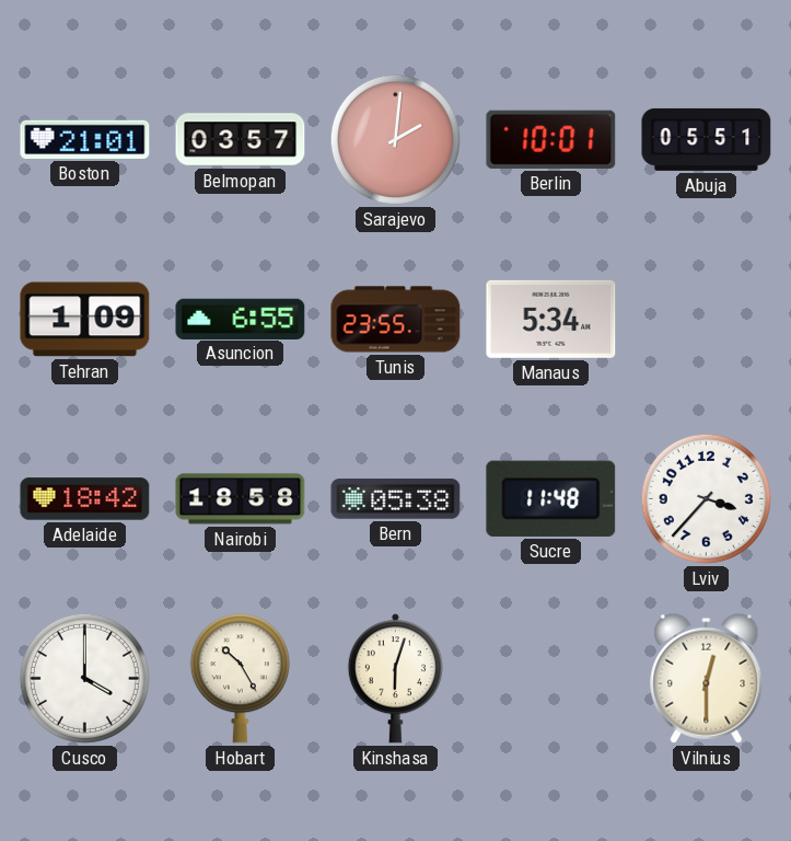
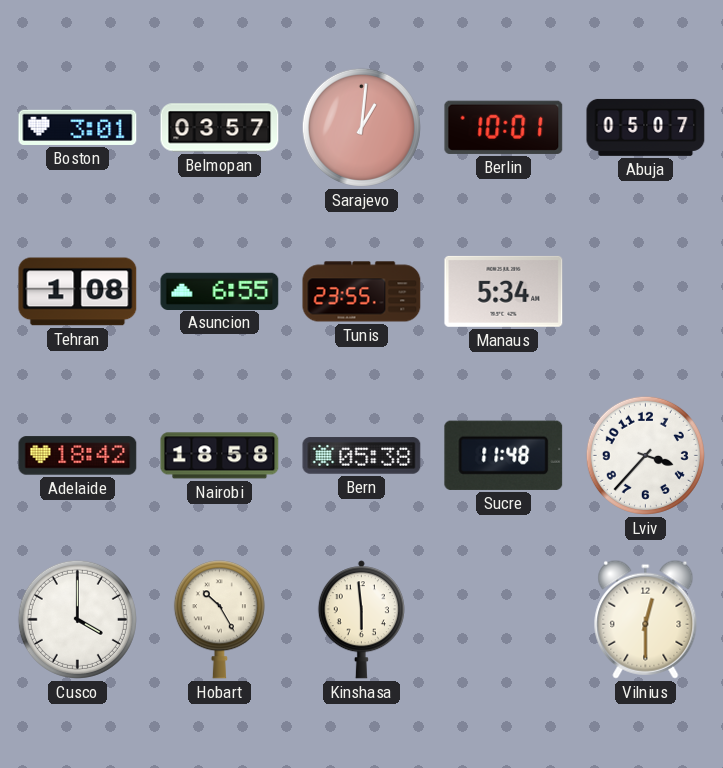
Boston: 21:01 -> 3:01 (78, 127)
Sarajevo: 2:01 -> 1:01 (361, 127)
Abuja: 05:51 -> 05:07 (646, 127)
Tehran: 1:09 -> 1:08 (78, 292)
Kinshasa: 6:03 -> 5:59 (361, 620)
